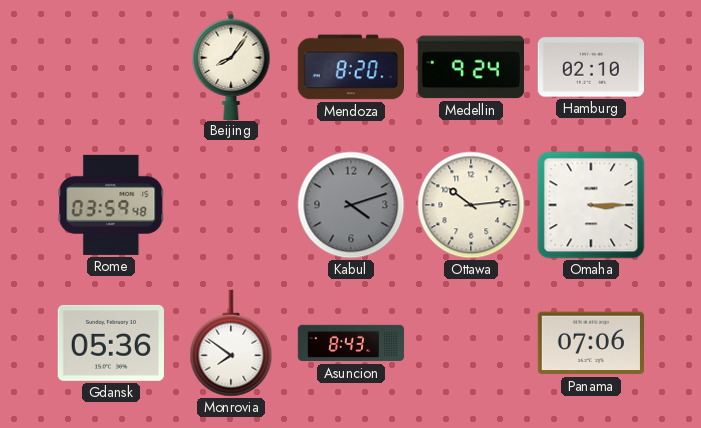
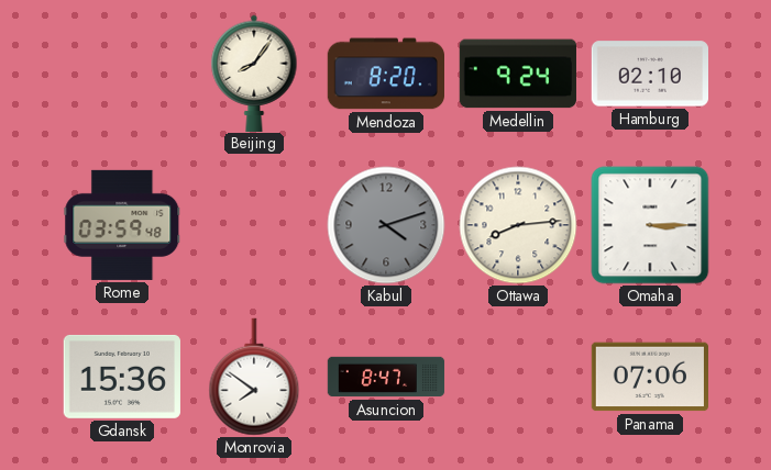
Ottawa: 10:14 -> 8:14 (518, 225)
Gdansk: 05:36 -> 15:36 (122, 377)
Asuncion: 8:43 -> 8:47 (386, 377)
